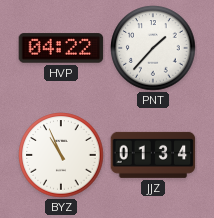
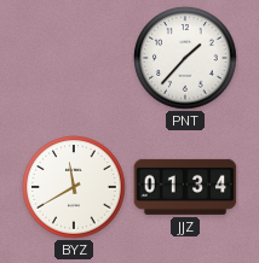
HVP: 04:22 -> none (61, 48)
BYZ: 10:56 -> 11:40 (74, 187)
